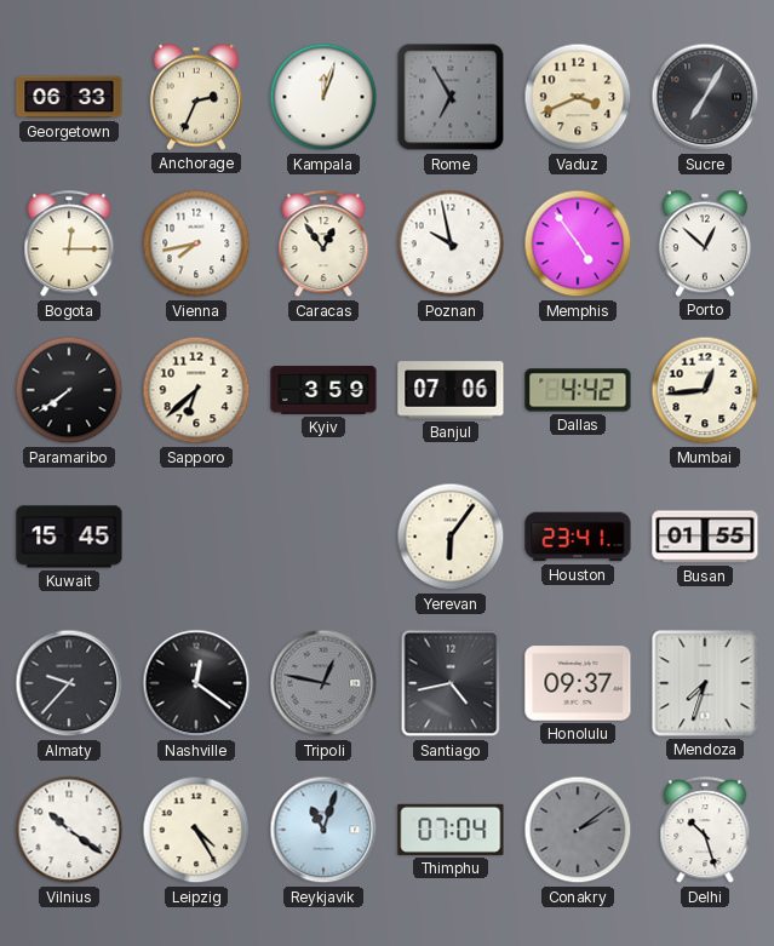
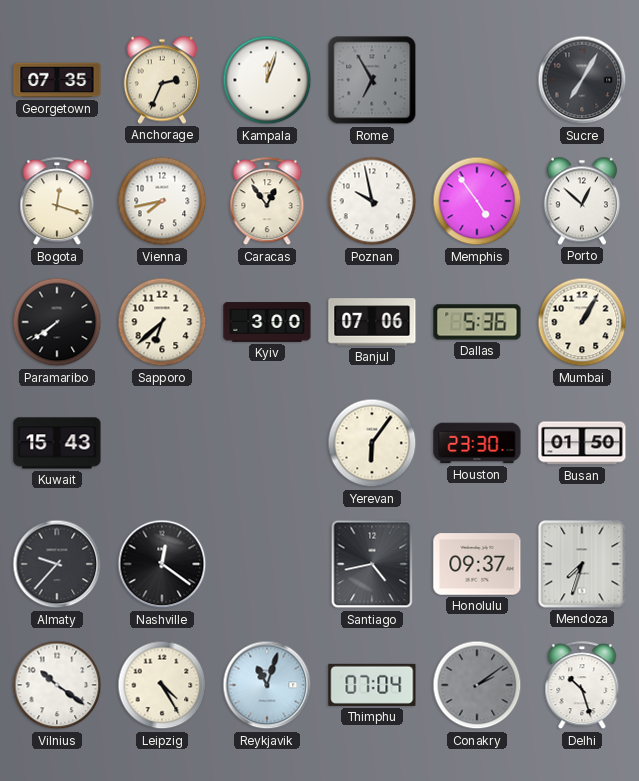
Georgetown: 06:33 -> 07:35 (57, 80)
Vaduz: 3:41 -> none (578, 97)
Bogota: 12:15 -> 12:18 (57, 202)
Kyiv: 3:59 -> 3:00 (267, 322)
Dallas: 4:42 -> 5:36 (477, 322)
Mumbai: 12:44 -> 1:05 (582, 322)
Kuwait: 15:45 -> 15:43 (57, 443)
Houston: 23:41 -> 23:30 (477, 443)
Busan: 01:55 -> 01:50 (582, 443)
Tripoli: 12:47 -> none (323, 683)
